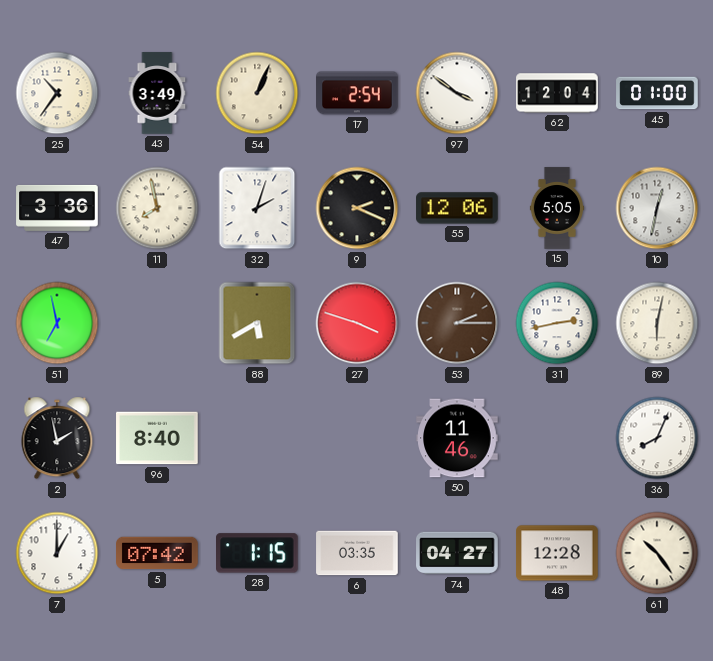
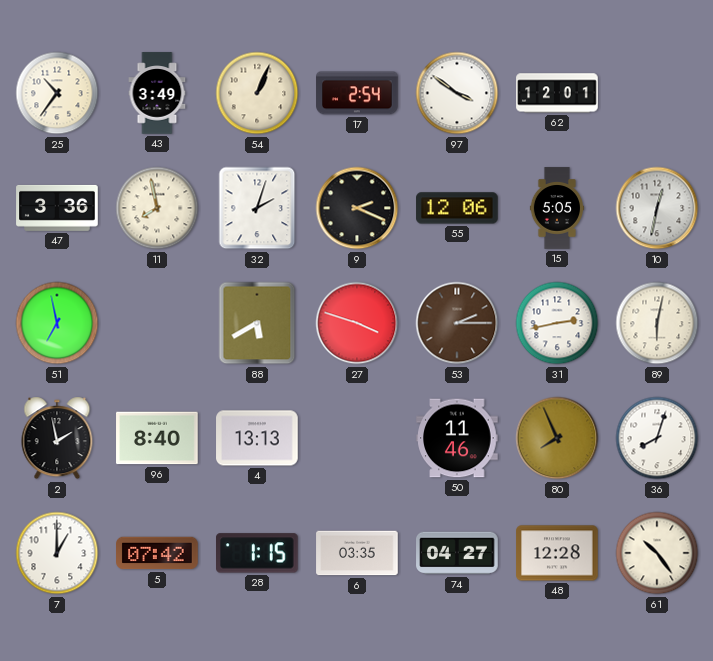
62: 12:04 -> 12:01 (557, 93)
45: 01:00 -> none (657, 93)
4: none -> 13:13 (257, 438)
80: none -> 7:56 (557, 438)
36: 8:04 -> 8:03 (657, 438)
